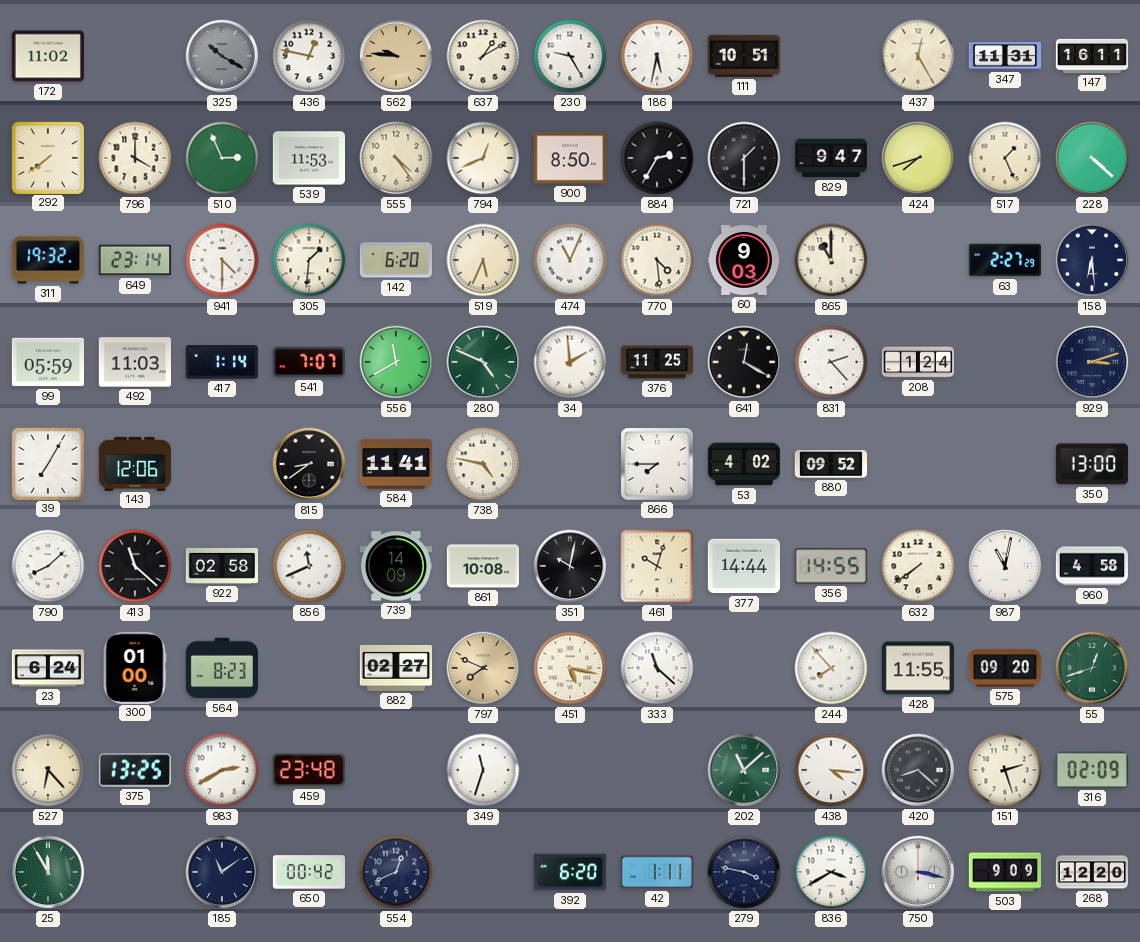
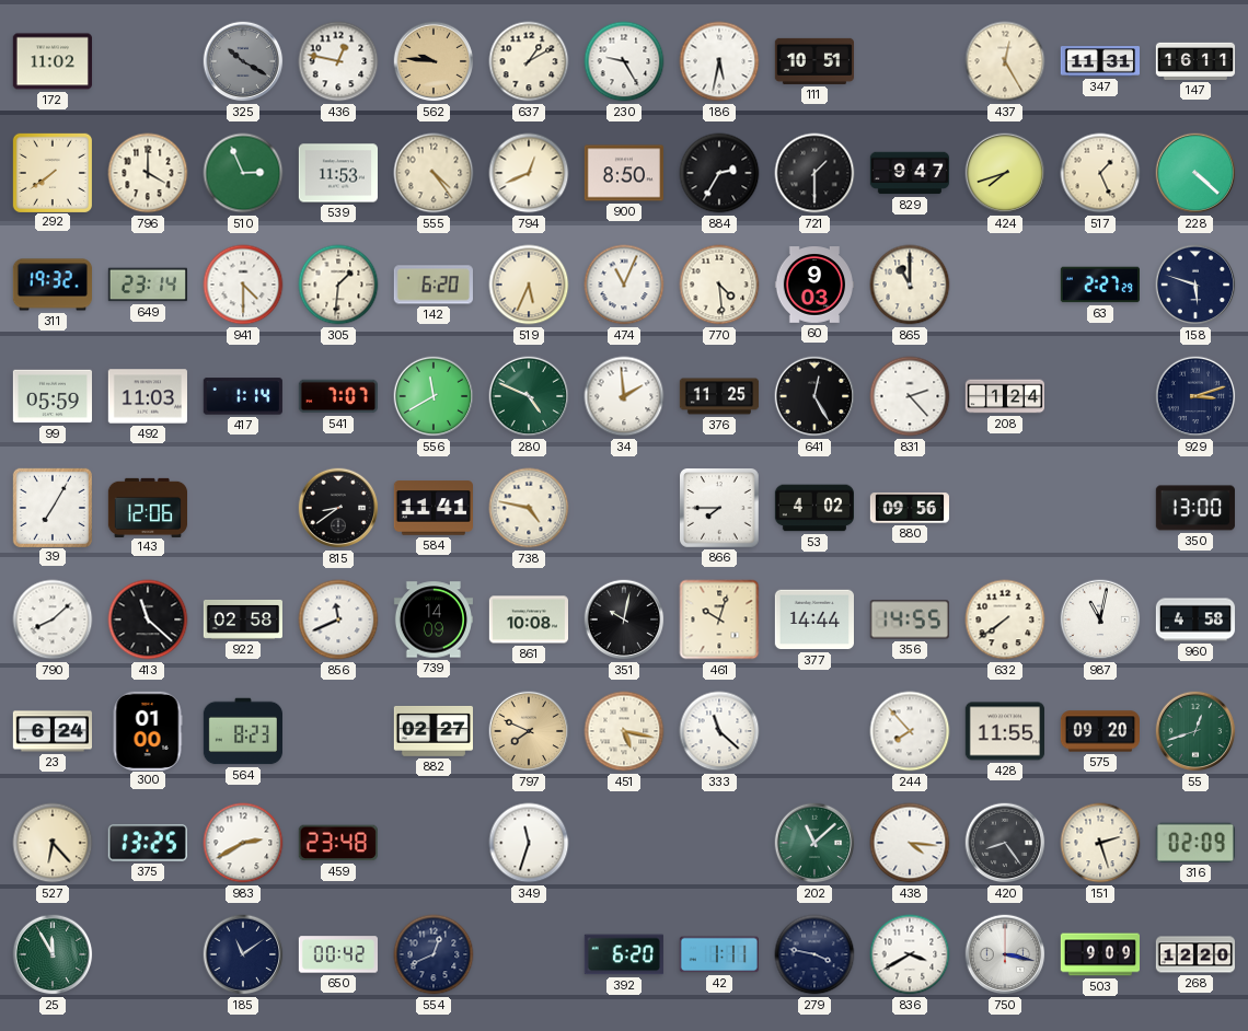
158: 6:29 -> 5:48 (1195, 285)
641: 12:20 -> 12:25 (814, 396)
880: 09:52 -> 09:56 (909, 508)
420: 8:22 -> 8:24 (1005, 843)
